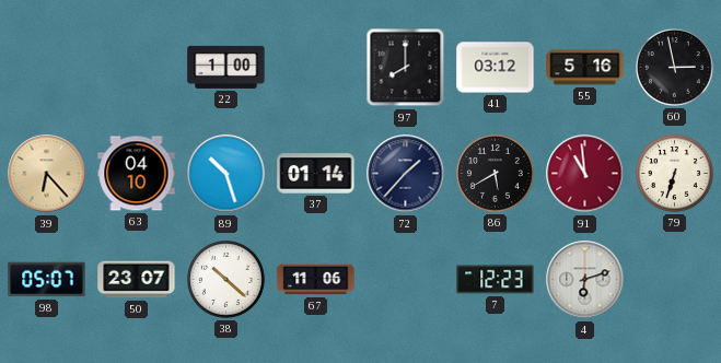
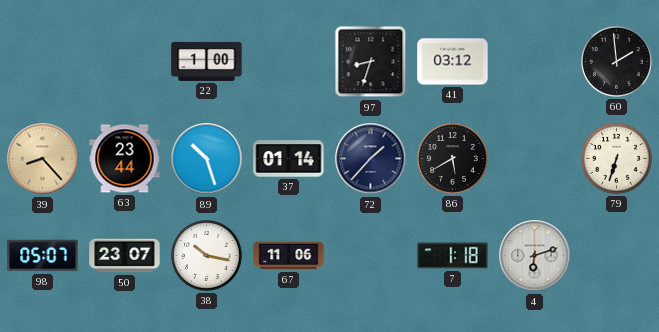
97: 8:00 -> 8:33 (371, 62)
55: 5:16 -> none (585, 68)
60: 2:58 -> 1:59 (617, 62)
39: 6:23 -> 8:23 (43, 159)
63: 04:10 -> 23:44 (125, 159)
91: 10:59 -> none (585, 174)
38: 10:22 -> 10:17 (207, 256)
7: 12:23 -> 1:18 (453, 256)
